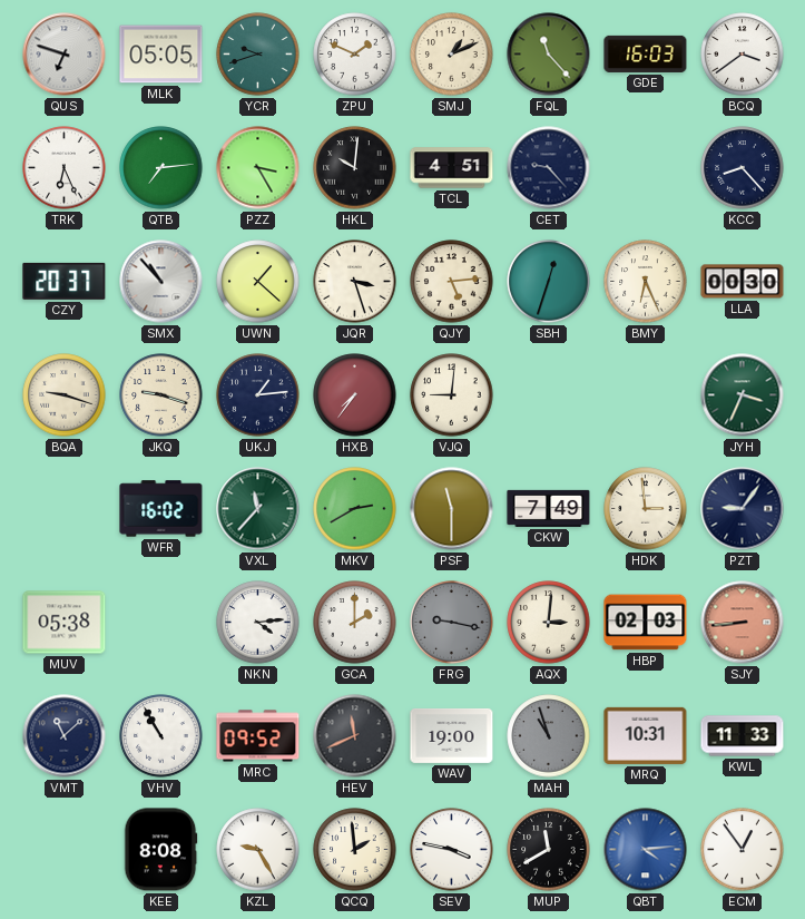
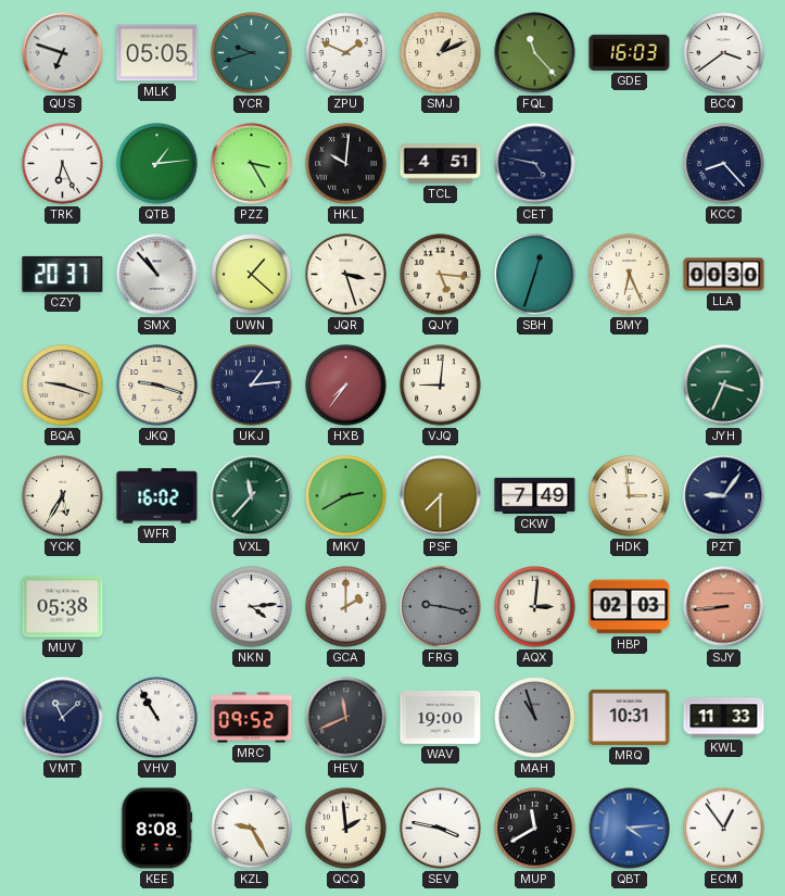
QTB: 7:14 -> 1:14 (157, 164)
CET: 9:23 -> 4:47 (535, 164)
QJY: 5:14 -> 5:16 (441, 275)
YCK: none -> 5:35 (63, 496)
PSF: 11:30 -> 7:30 (441, 496)
